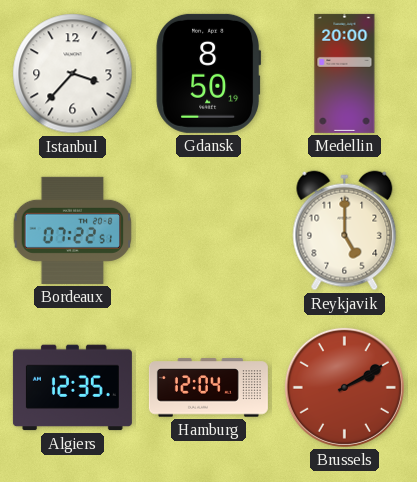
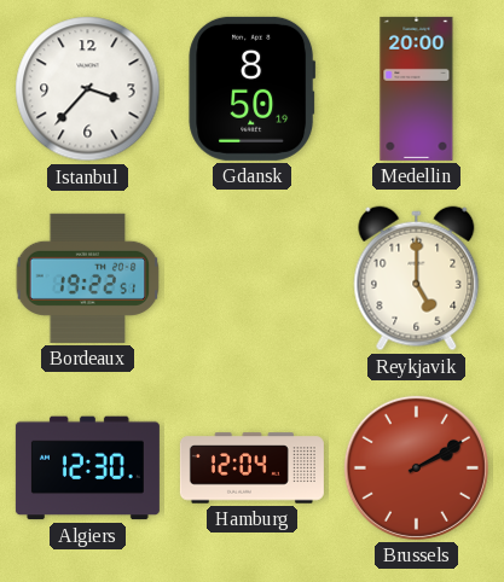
Bordeaux: 07:22 -> 19:22 (88, 278)
Algiers: 12:35 -> 12:30 (87, 468)
